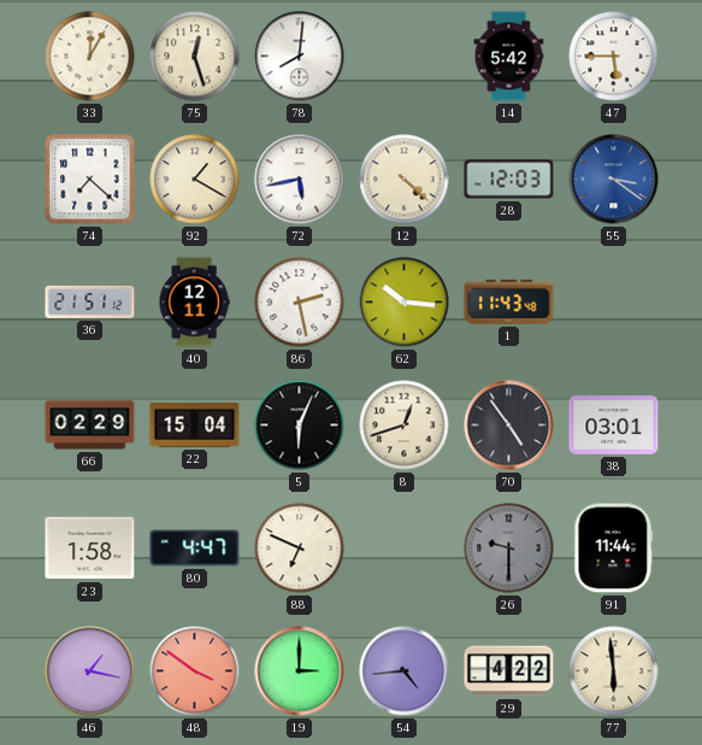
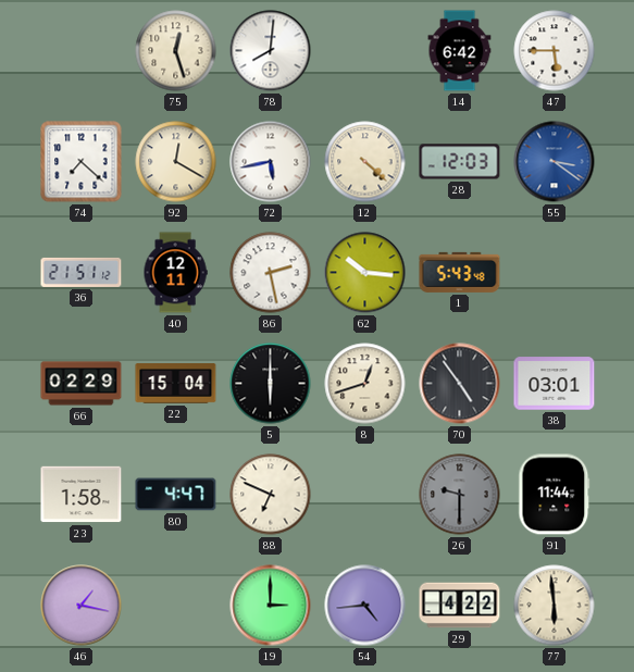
33: 12:05 -> none (90, 57)
14: 5:42 -> 6:42 (460, 51)
92: 1:20 -> 12:20 (176, 162)
1: 11:43 -> 5:43 (460, 272)
5: 6:04 -> 6:00 (271, 384)
48: 3:51 -> none (195, 671)
